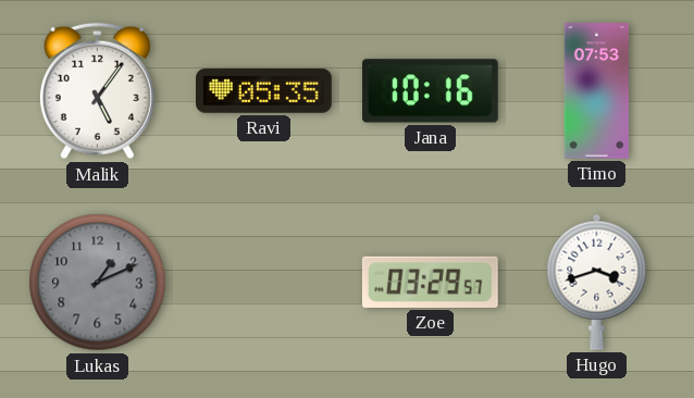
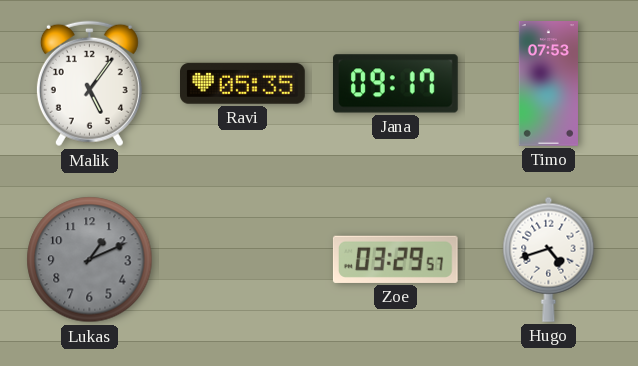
Jana: 10:16 -> 09:17 (396, 84)
Hugo: 3:42 -> 4:42 (549, 259)
